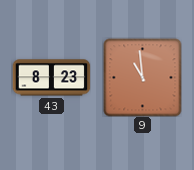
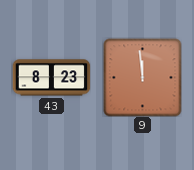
9: 10:59 -> 11:59 (142, 77)
